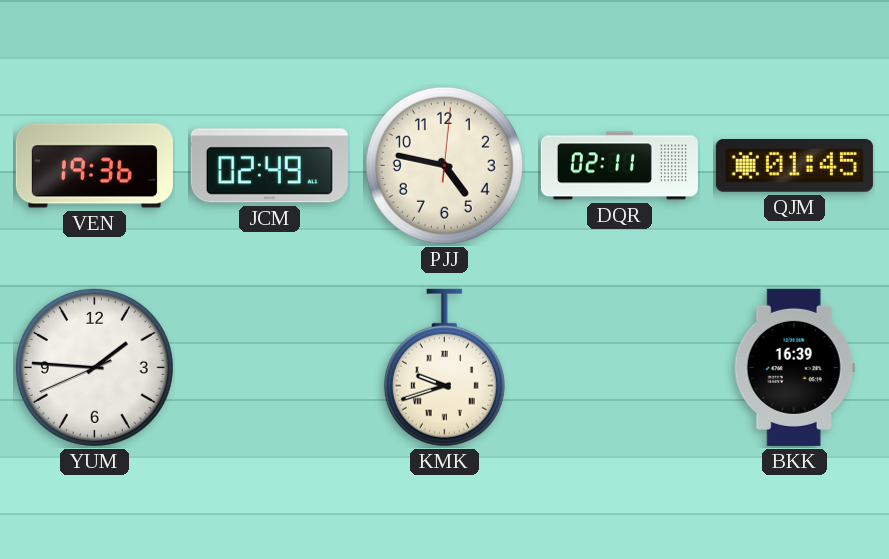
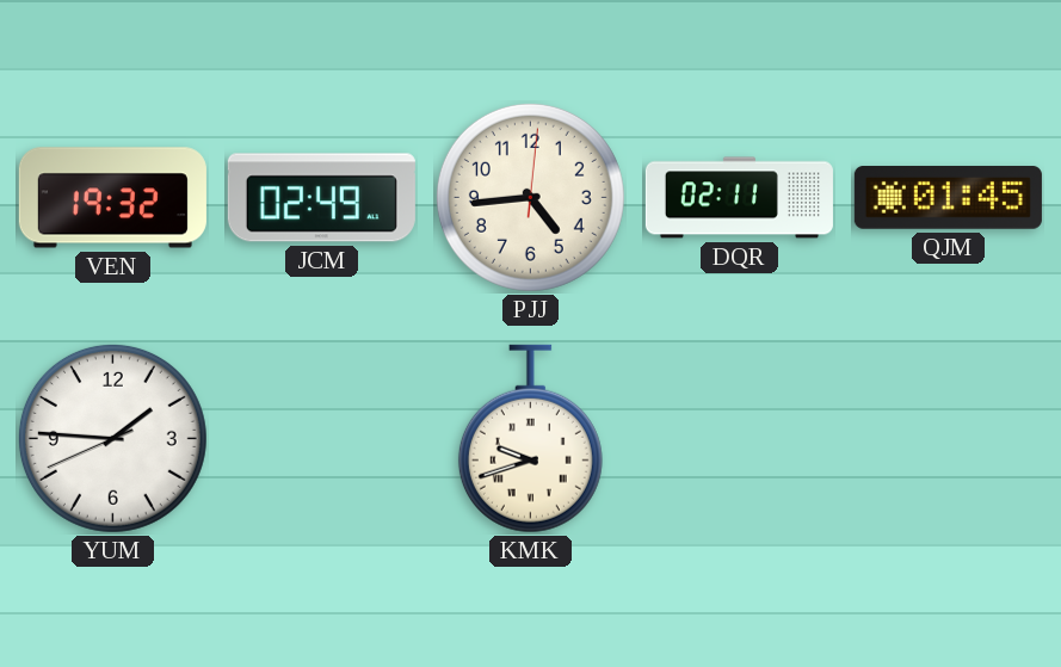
VEN: 19:36 -> 19:32 (112, 198)
PJJ: 4:47 -> 4:44 (530, 197)
BKK: 16:39 -> none (794, 367)
